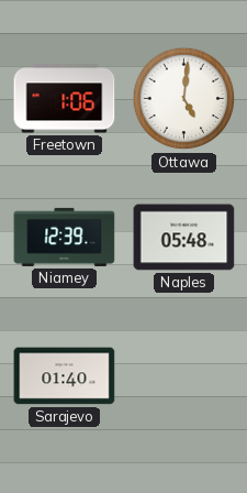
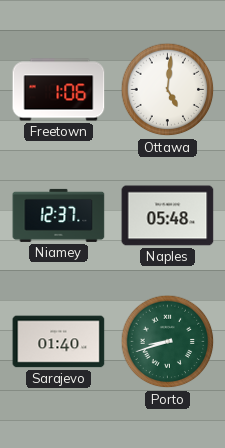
Niamey: 12:39 -> 12:37 (59, 215)
Porto: none -> 8:42 (168, 342)
